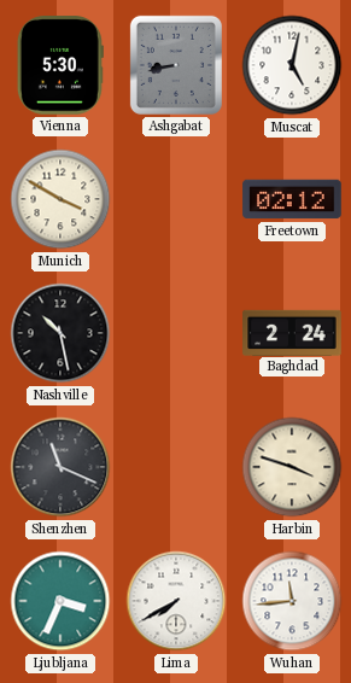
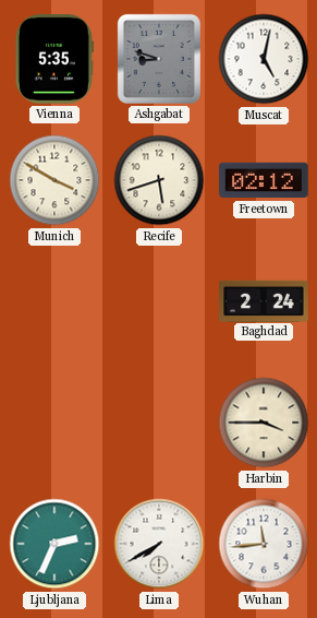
Vienna: 5:30 -> 5:35 (54, 59)
Ashgabat: 8:43 -> 8:48 (159, 59)
Recife: none -> 5:42 (159, 180)
Nashville: 10:28 -> none (60, 333)
Shenzhen: 11:19 -> none (60, 467)
Harbin: 3:48 -> 3:45 (264, 423)
Ljubljana: 3:34 -> 2:34 (54, 544)
